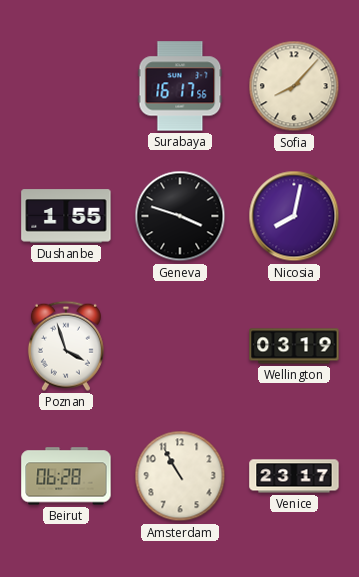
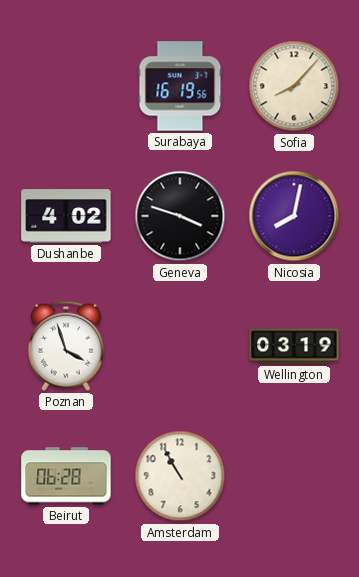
Surabaya: 16:17 -> 16:19 (180, 86)
Dushanbe: 1:55 -> 4:02 (66, 216)
Venice: 23:17 -> none (294, 476)
